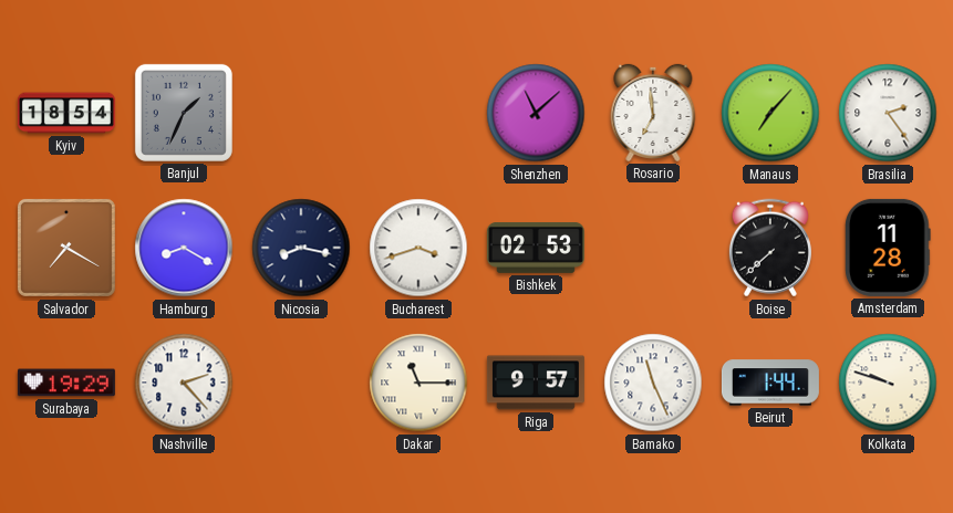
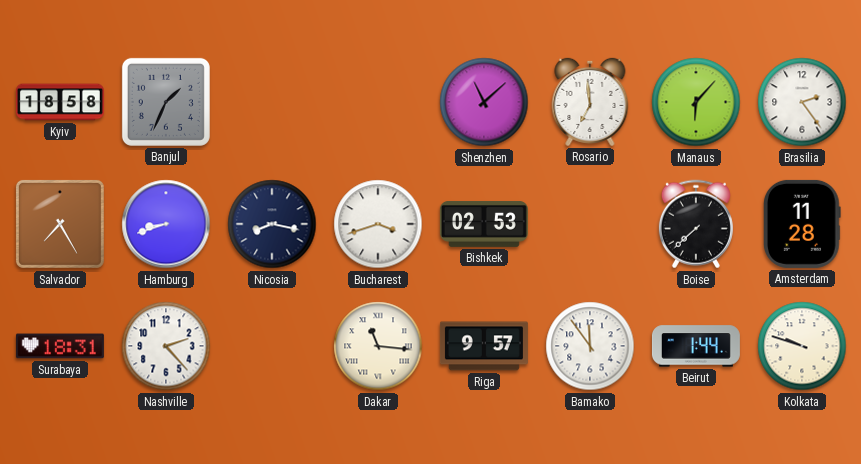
Kyiv: 18:54 -> 18:58 (60, 102)
Manaus: 7:07 -> 6:07 (696, 102)
Salvador: 7:20 -> 7:25 (60, 224)
Hamburg: 8:20 -> 8:42 (166, 224)
Surabaya: 19:29 -> 18:31 (60, 346)
Dakar: 11:15 -> 11:16 (378, 346)
Bamako: 11:26 -> 11:54 (590, 346)
